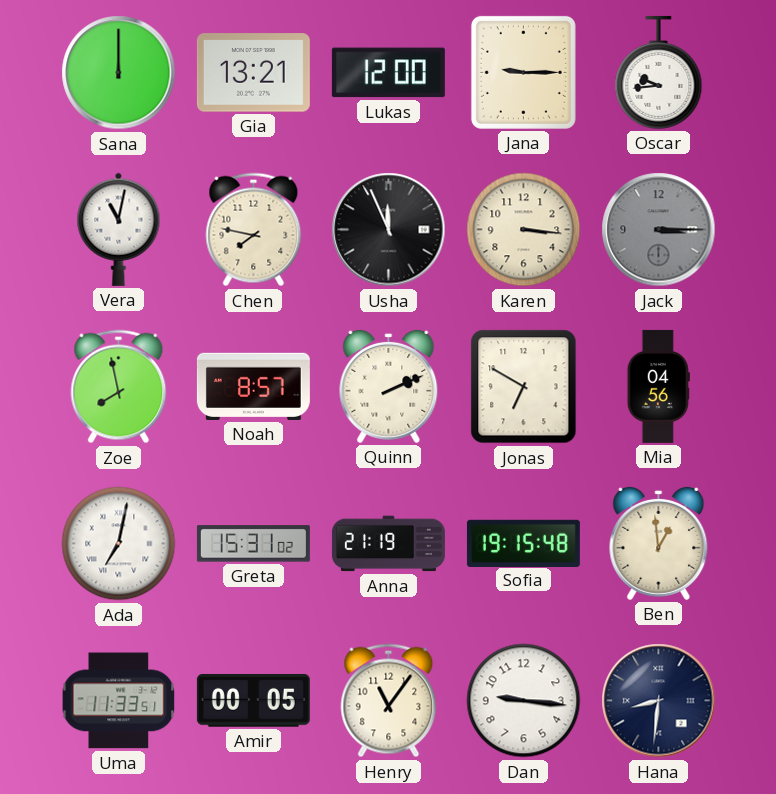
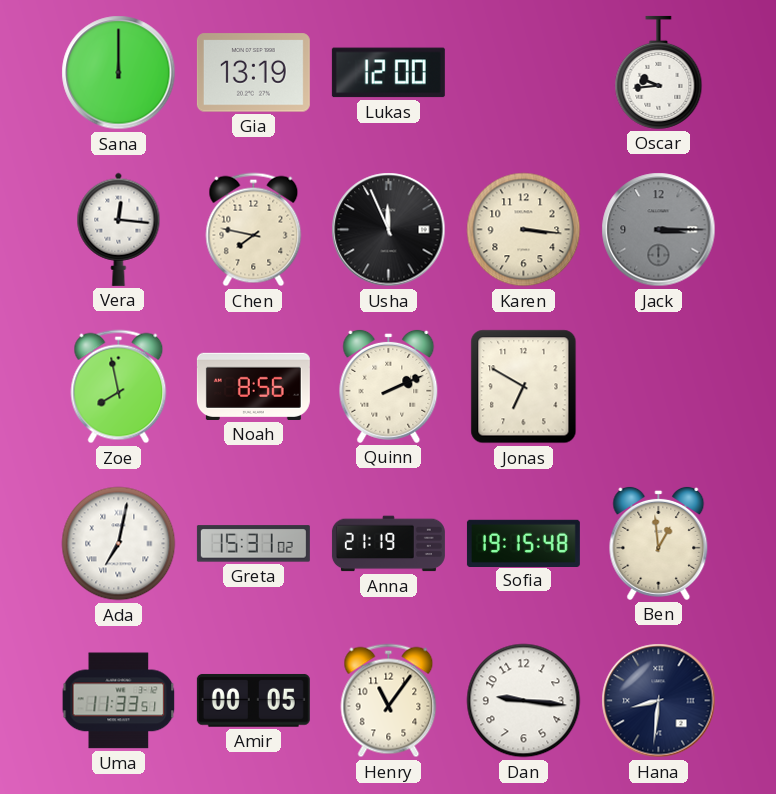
Gia: 13:21 -> 13:19 (253, 73)
Jana: 9:15 -> none (523, 72)
Vera: 11:02 -> 12:16 (119, 229)
Noah: 8:57 -> 8:56 (253, 386)
Mia: 04:56 -> none (658, 386)
